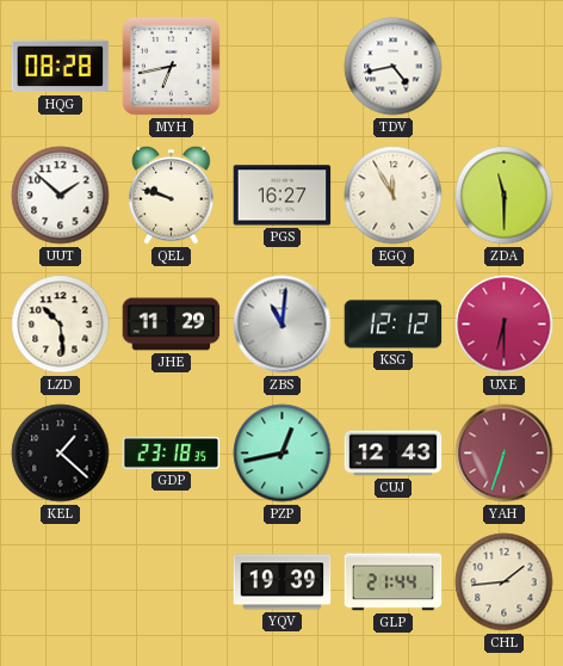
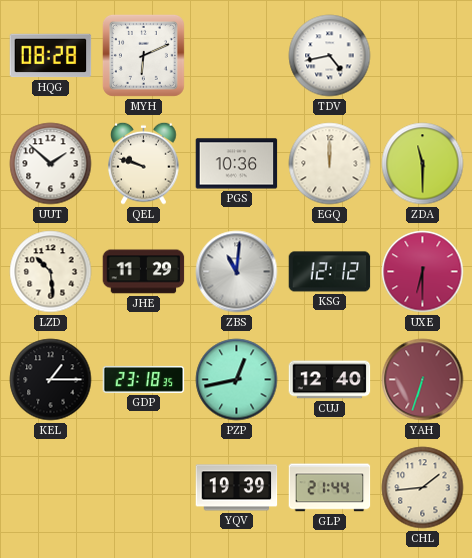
MYH: 6:43 -> 6:11 (143, 55)
PGS: 16:27 -> 10:36 (237, 164)
EGQ: 11:55 -> 12:00 (330, 164)
KEL: 1:22 -> 1:15 (51, 380)
CUJ: 12:43 -> 12:40 (330, 380)
